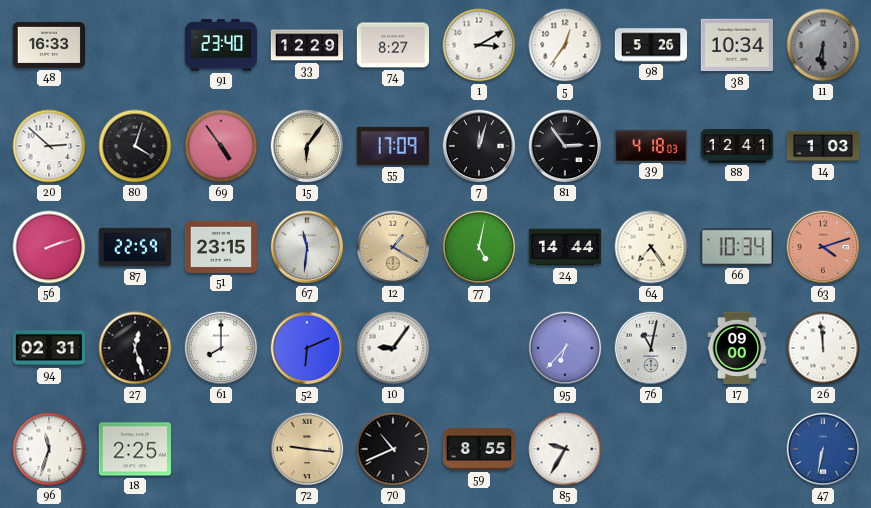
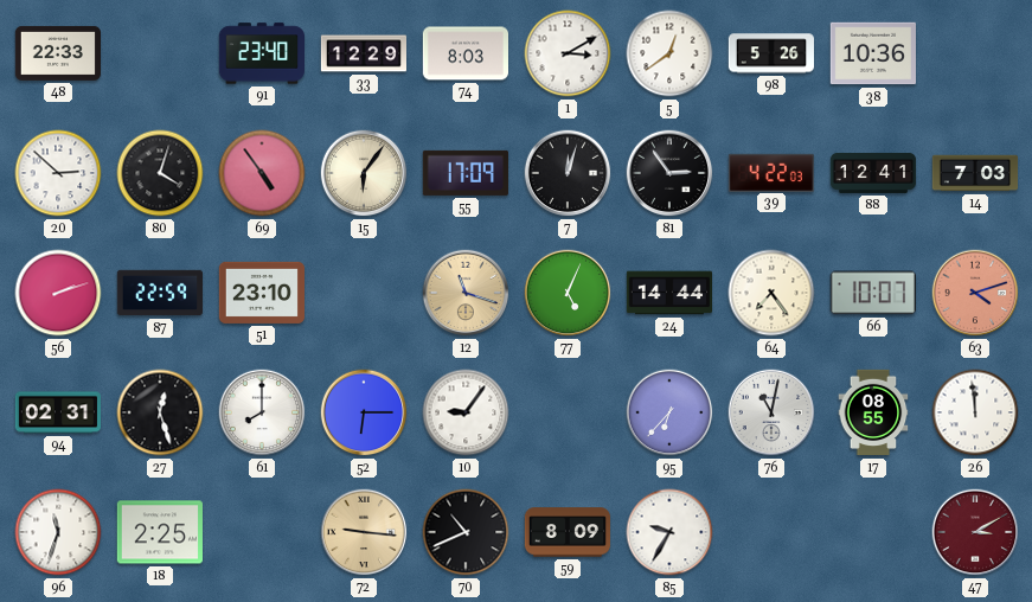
48: 16:33 -> 22:33 (57, 53)
74: 8:27 -> 8:03 (464, 53)
5: 12:36 -> 12:39 (669, 53)
38: 10:34 -> 10:36 (872, 53)
11: 6:30 -> none (823, 45)
39: 4:18 -> 4:22 (771, 172)
14: 1:03 -> 7:03 (975, 173)
51: 23:15 -> 23:10 (261, 293)
67: 11:31 -> none (307, 247)
12: 1:20 -> 11:18 (466, 293)
77: 5:02 -> 5:04 (568, 293)
66: 10:34 -> 10:07 (873, 293)
52: 6:11 -> 6:15 (364, 412)
17: 09:00 -> 08:55 (873, 412)
59: 8:55 -> 8:09 (566, 532)
47: 6:32 -> 3:10 (975, 532)
47 dial: blue -> burgundy (975, 532)
